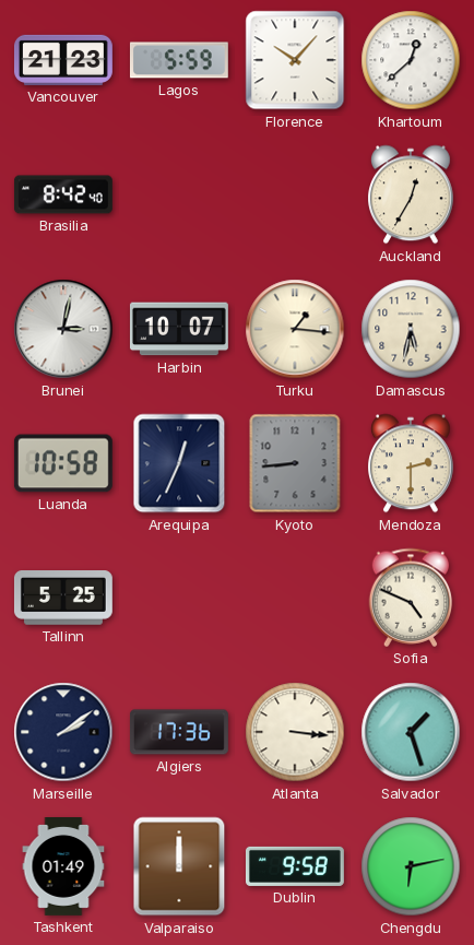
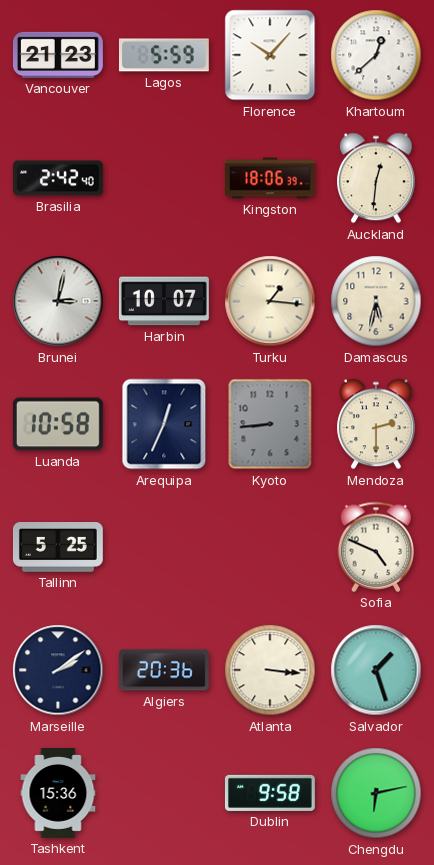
Brasilia: 8:42 -> 2:42 (58, 178)
Kingston: none -> 18:06 (270, 178)
Auckland: 12:35 -> 12:31 (377, 178)
Algiers: 17:36 -> 20:36 (164, 670)
Tashkent: 01:49 -> 15:36 (58, 794)
Valparaiso: 12:00 -> none (179, 866)
